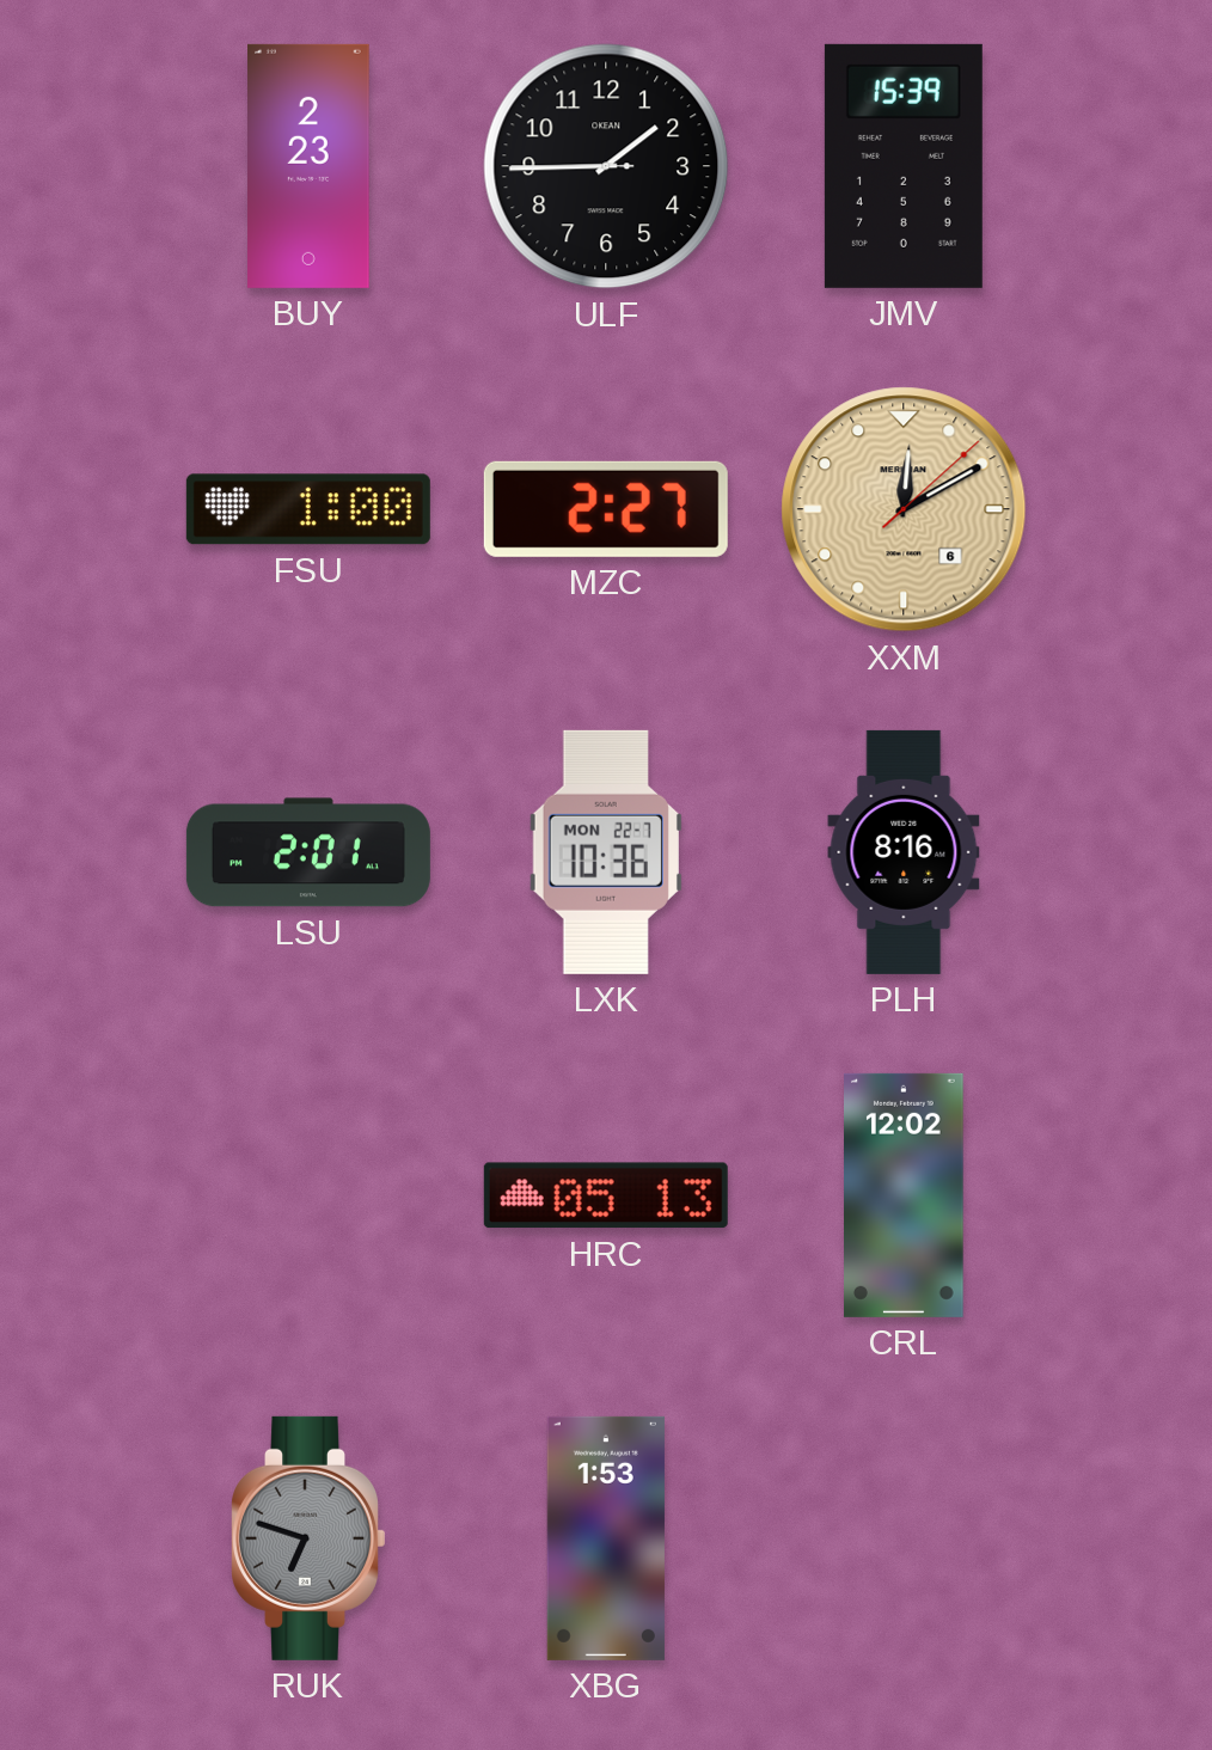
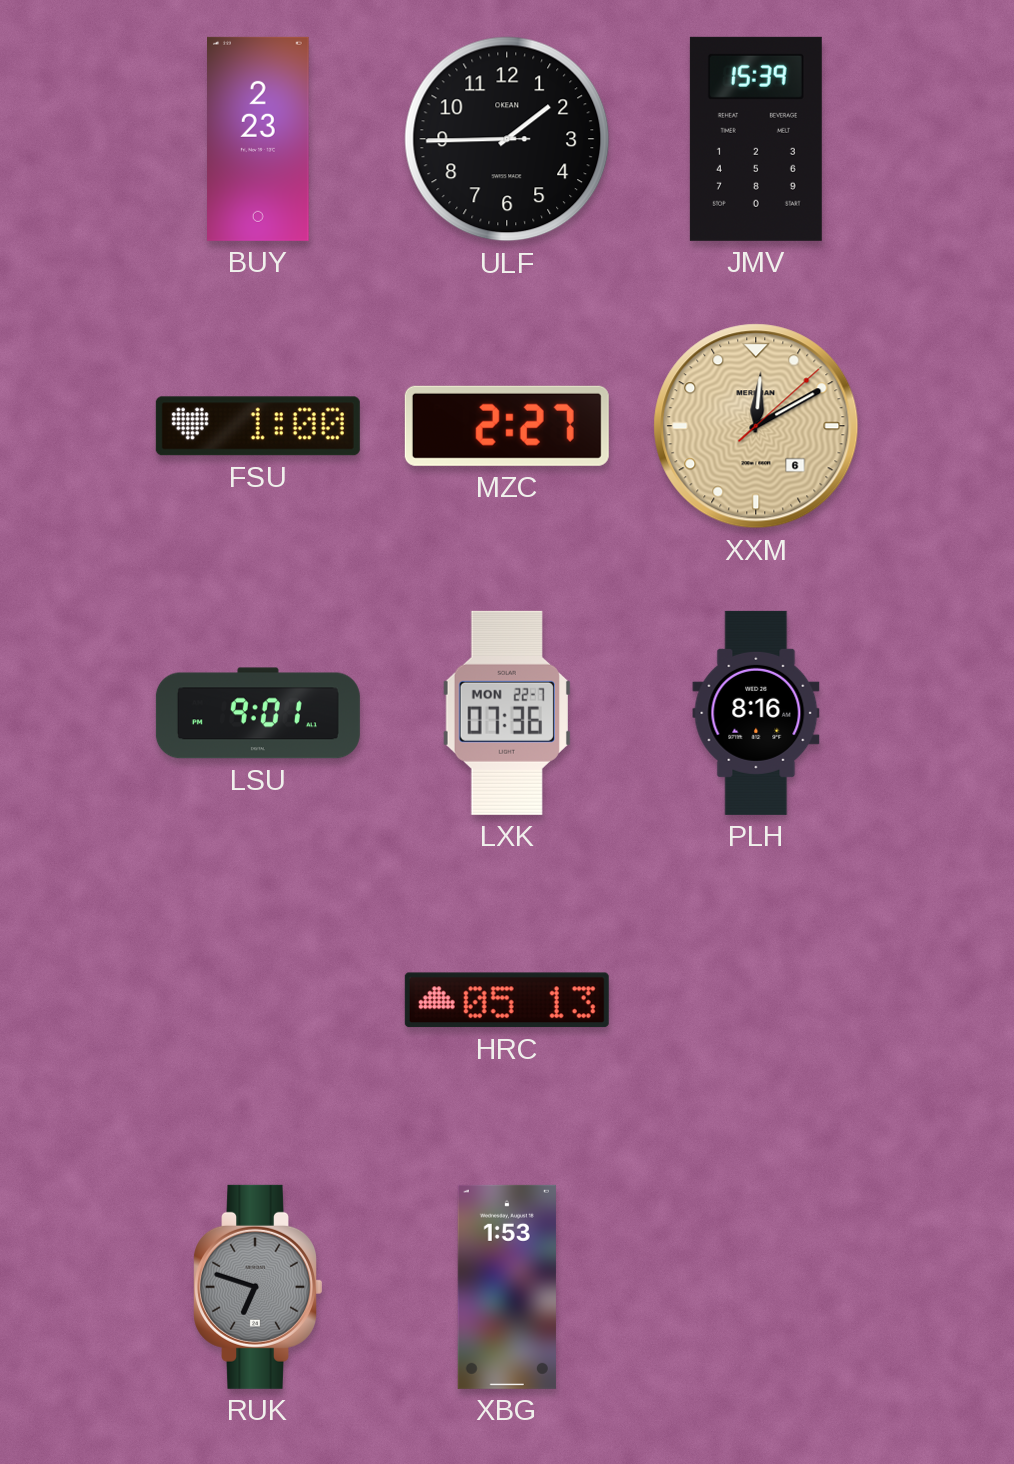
LSU: 2:01 -> 9:01 (258, 713)
LXK: 10:36 -> 07:36 (507, 713)
CRL: 12:02 -> none (905, 1195)
